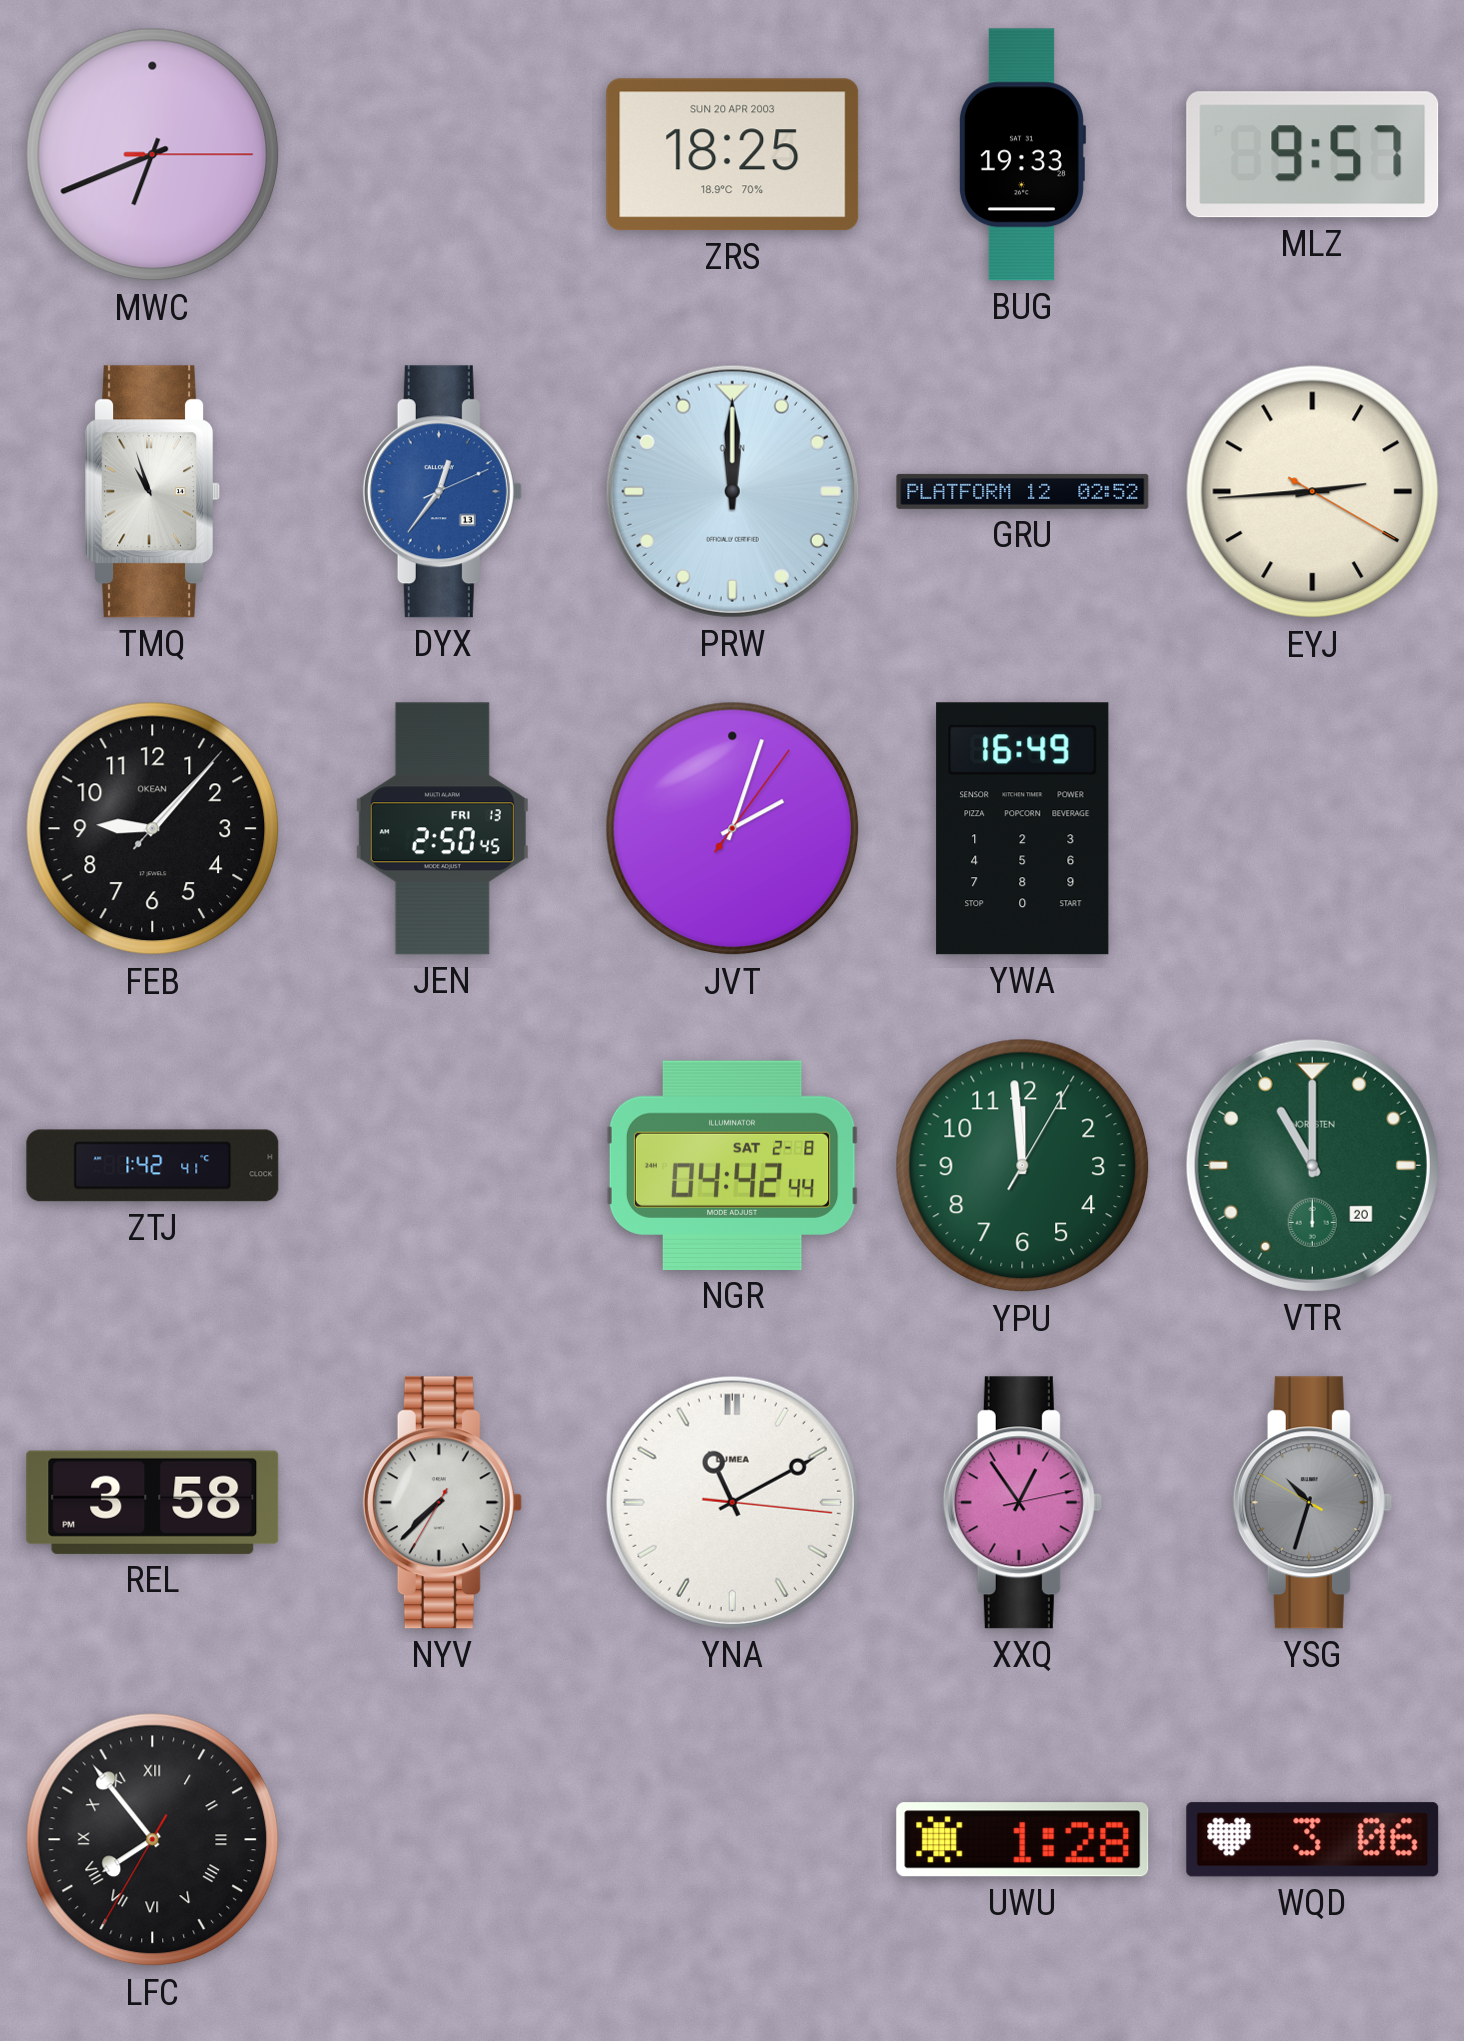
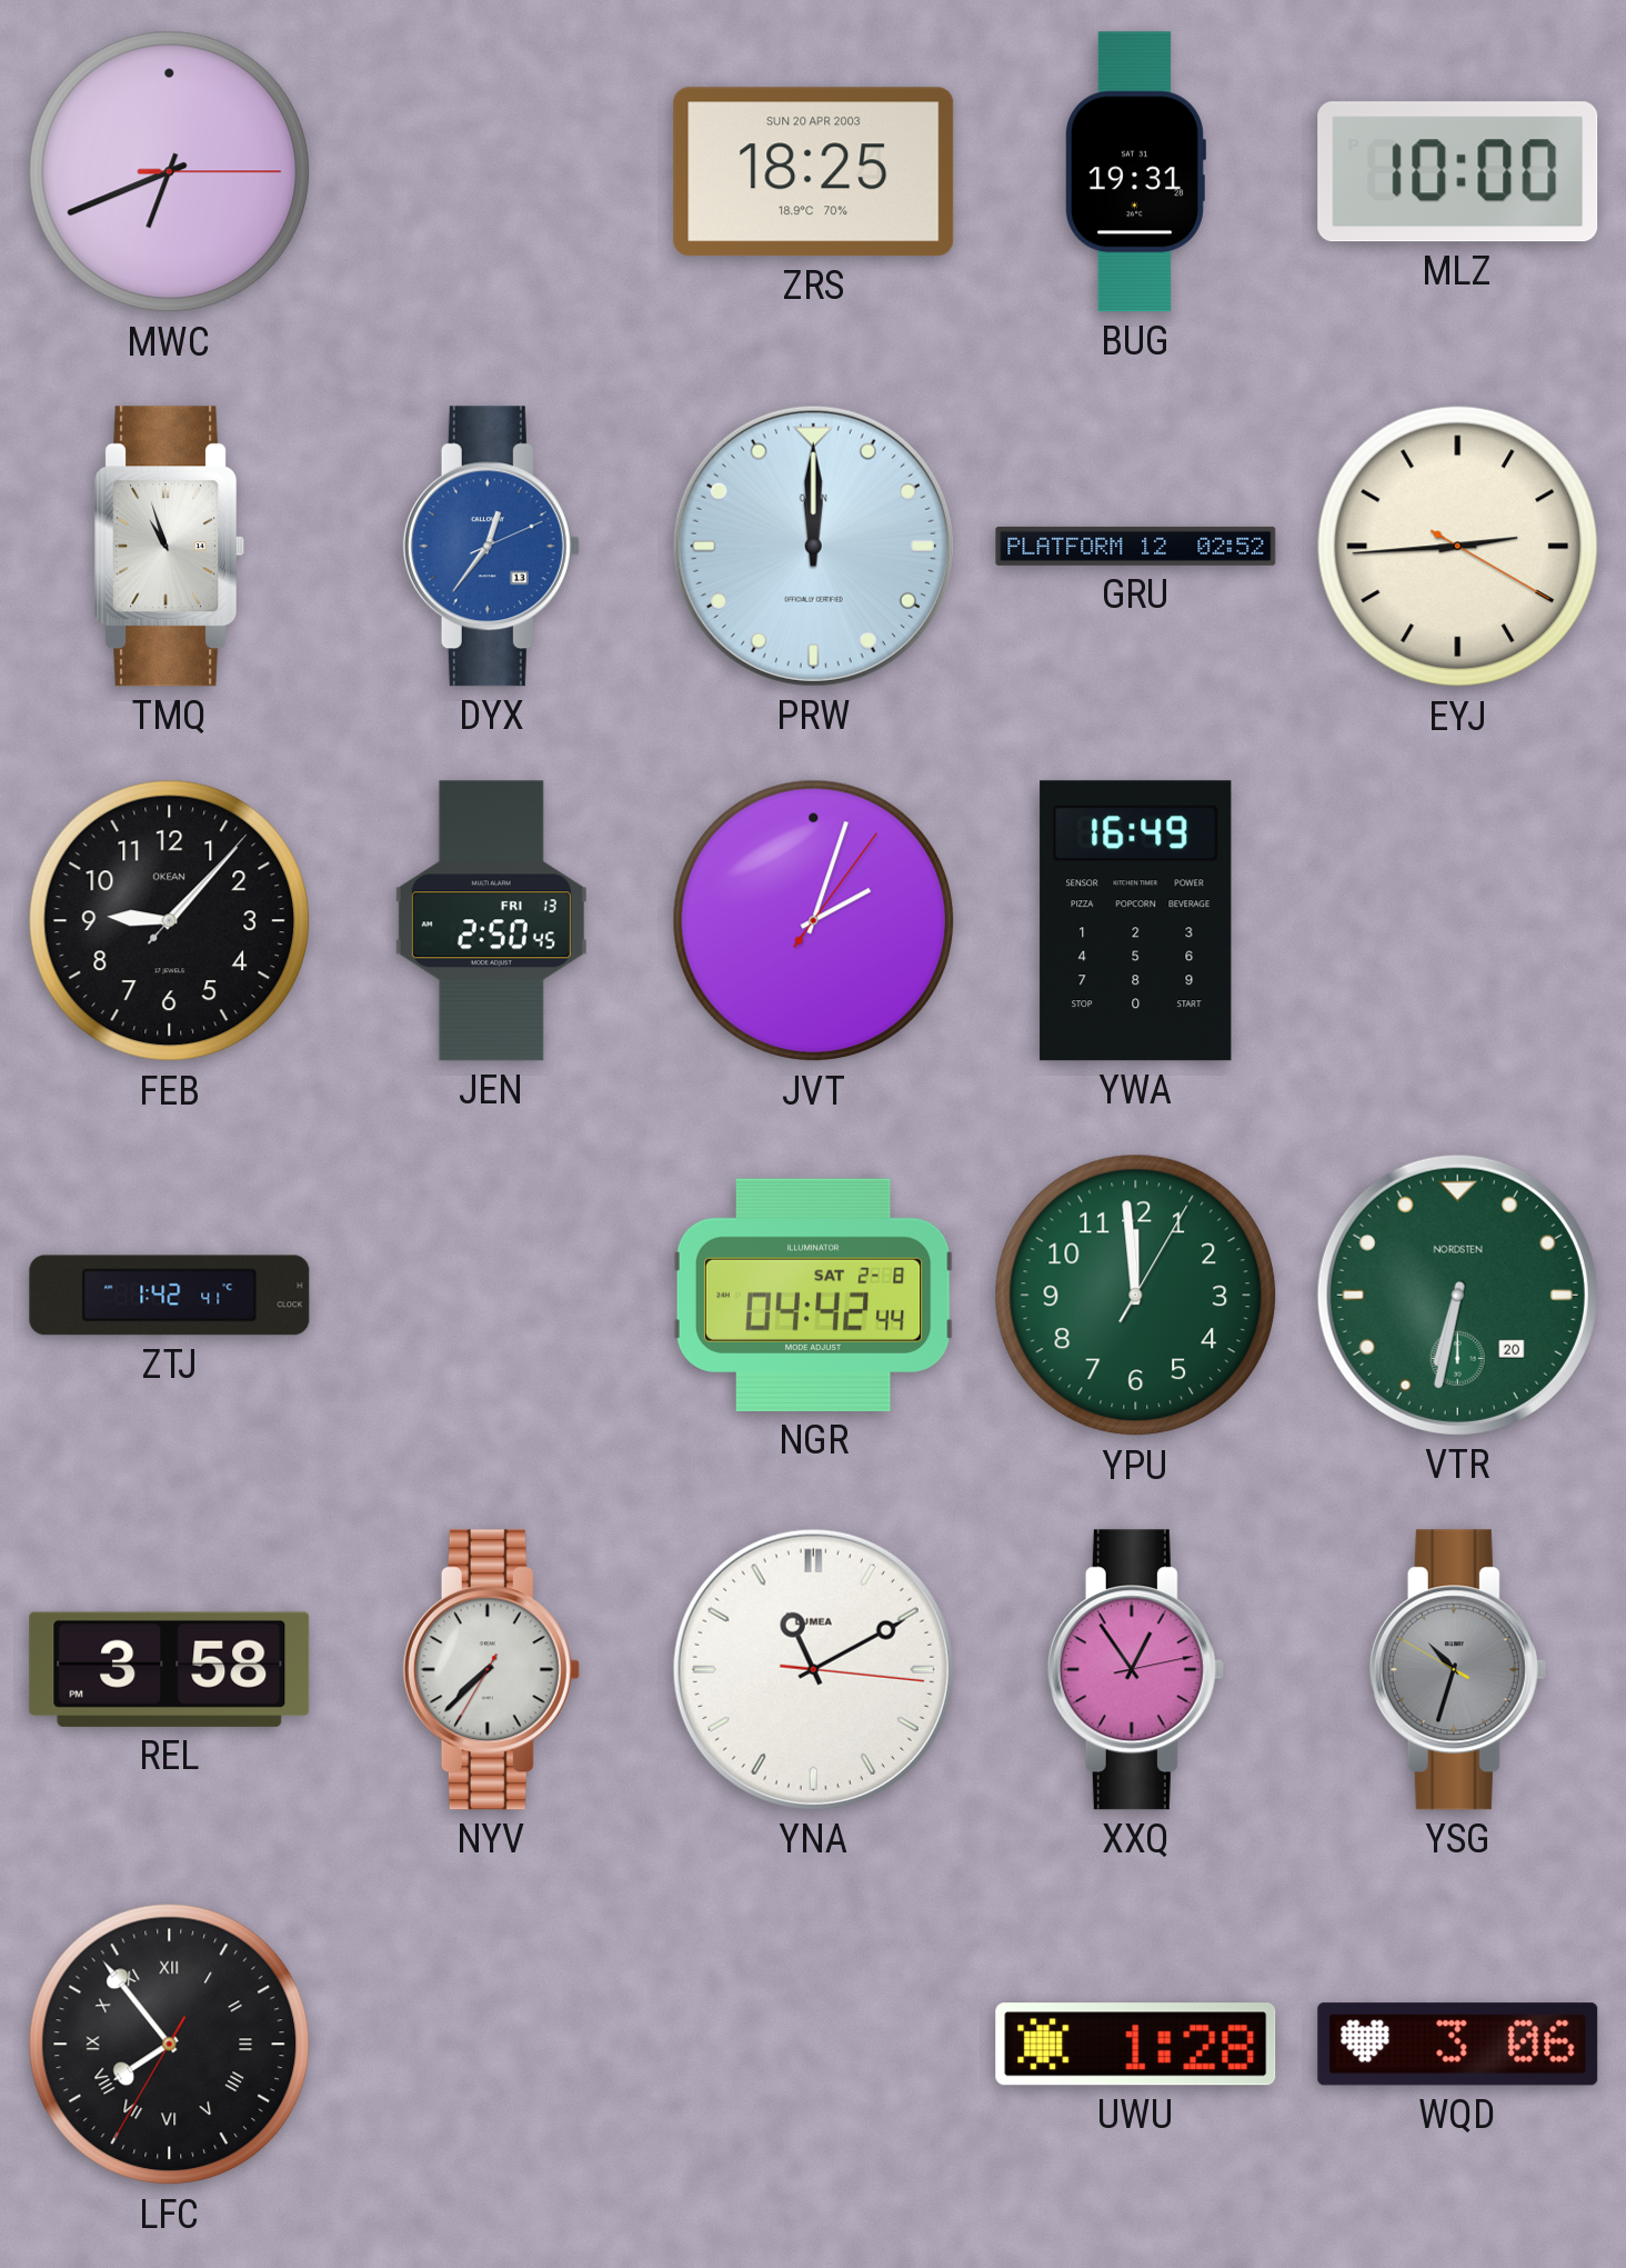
BUG: 19:33 -> 19:31 (1135, 172)
MLZ: 9:57 -> 10:00 (1458, 172)
VTR: 11:00 -> 6:32 (1457, 1295)
